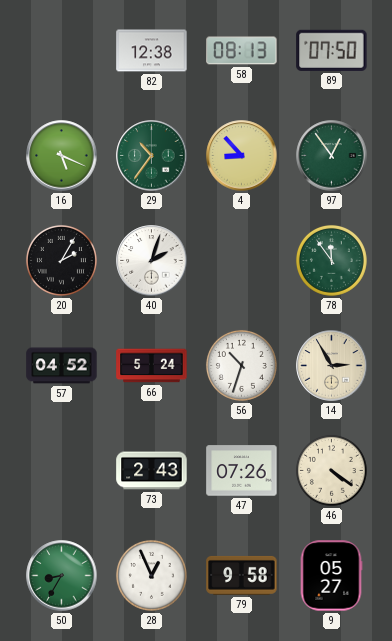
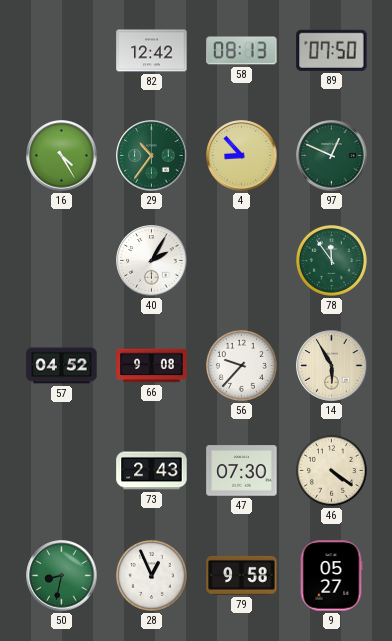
82: 12:38 -> 12:42 (152, 51)
16: 5:19 -> 4:25 (62, 156)
97: 12:54 -> 12:49 (332, 156)
20: 2:05 -> none (61, 260)
40: 2:03 -> 2:05 (152, 261)
66: 5:24 -> 9:08 (152, 366)
56: 10:33 -> 9:37 (241, 365)
14: 2:55 -> 5:55 (332, 366)
47: 07:26 -> 07:30 (242, 471)
50: 8:35 -> 8:32 (62, 576)
